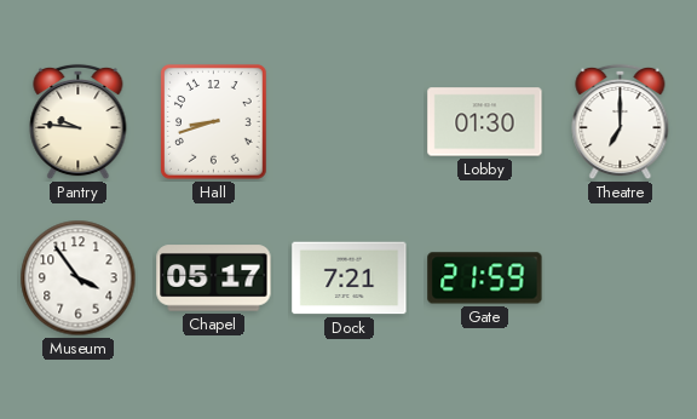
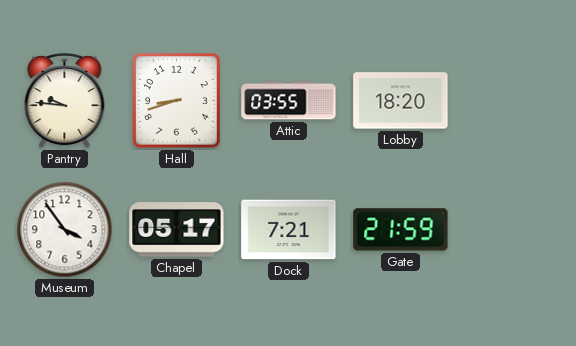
Attic: none -> 03:55 (289, 101)
Lobby: 01:30 -> 18:20 (401, 101)
Theatre: 7:00 -> none (621, 122)
